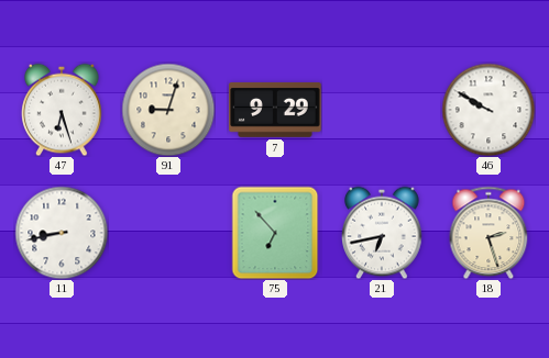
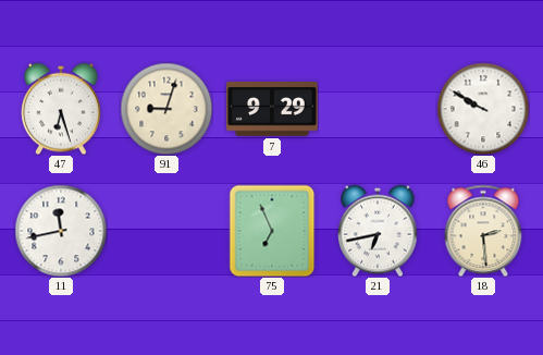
11: 8:43 -> 11:43 (61, 231)
75: 6:53 -> 6:56 (272, 231)
18: 2:27 -> 2:29 (483, 231)
